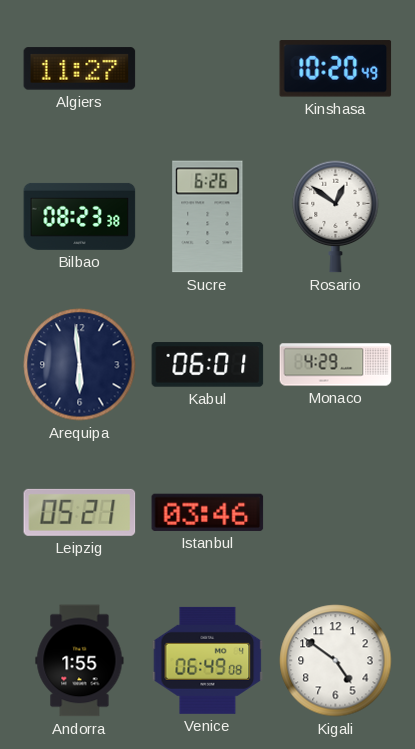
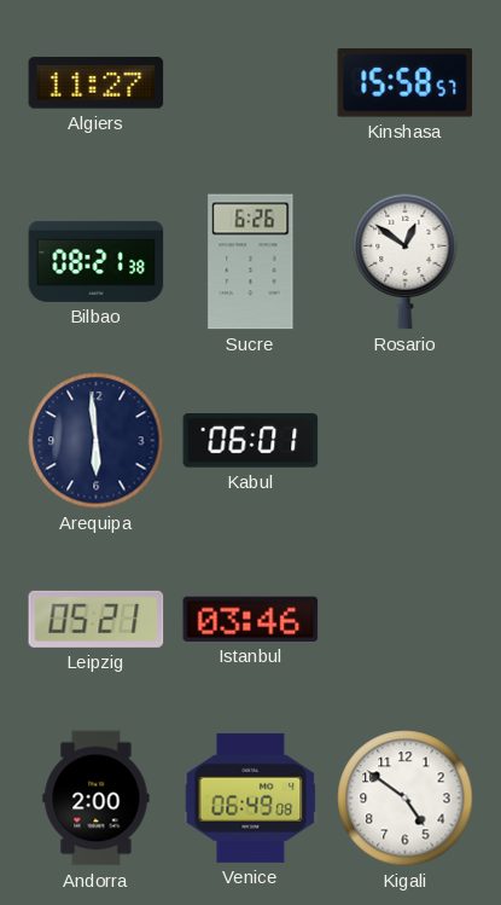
Kinshasa: 10:20 -> 15:58 (406, 83)
Bilbao: 08:23 -> 08:21 (97, 261)
Monaco: 4:29 -> none (336, 365)
Andorra: 1:55 -> 2:00 (97, 799)
